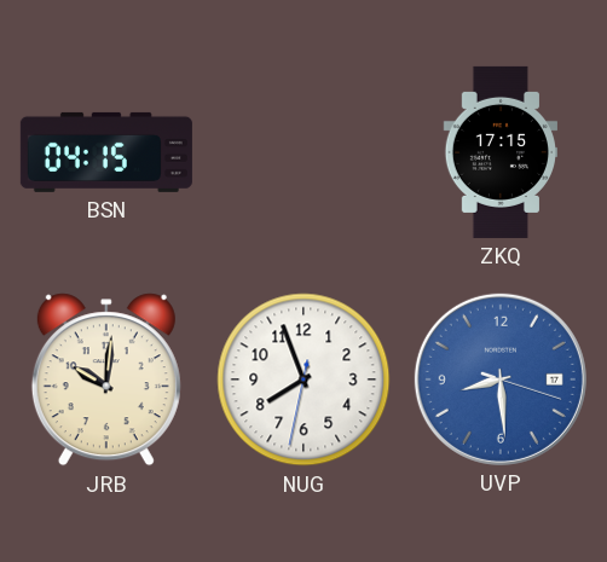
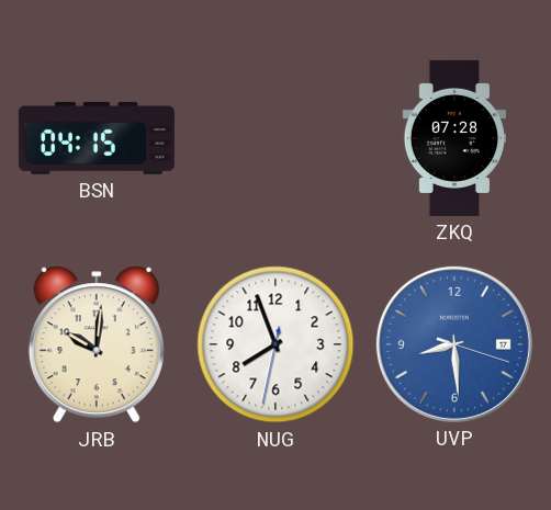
ZKQ: 17:15 -> 07:28 (453, 138)
